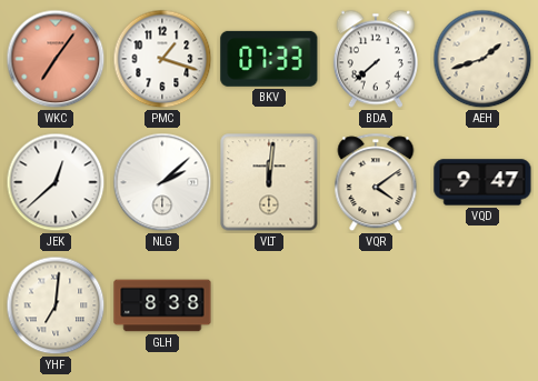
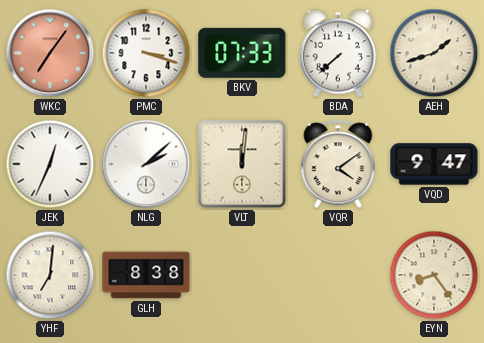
PMC: 1:18 -> 3:18 (146, 53)
JEK: 12:38 -> 12:34 (50, 164)
EYN: none -> 8:24 (434, 275)
